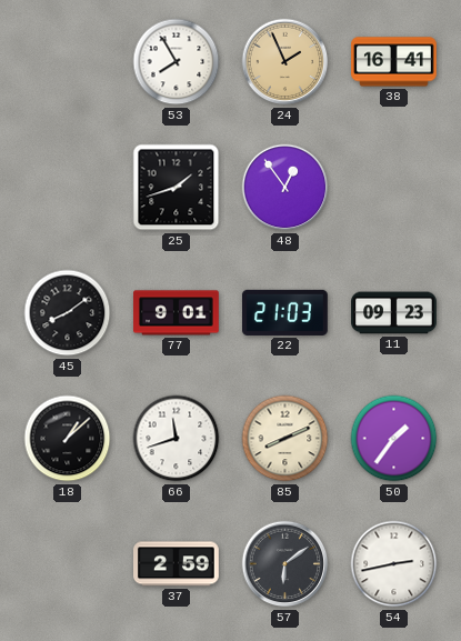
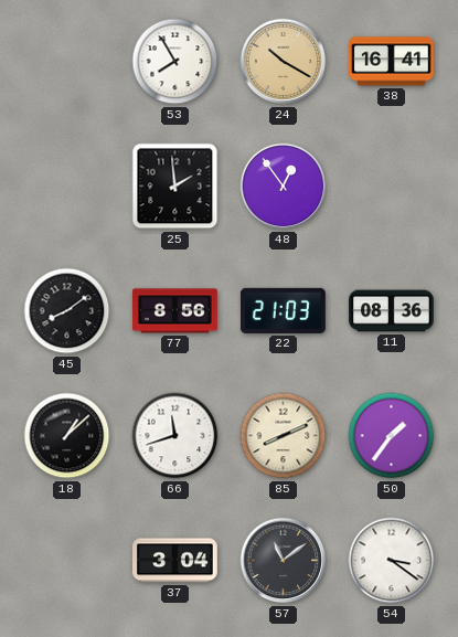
24: 1:56 -> 10:20 (284, 62)
25: 1:42 -> 1:59 (175, 187)
77: 9:01 -> 8:56 (175, 311)
11: 09:23 -> 08:36 (392, 311)
37: 2:59 -> 3:04 (175, 561)
57: 6:09 -> 11:09 (284, 561)
54: 2:43 -> 3:21 (392, 561)
